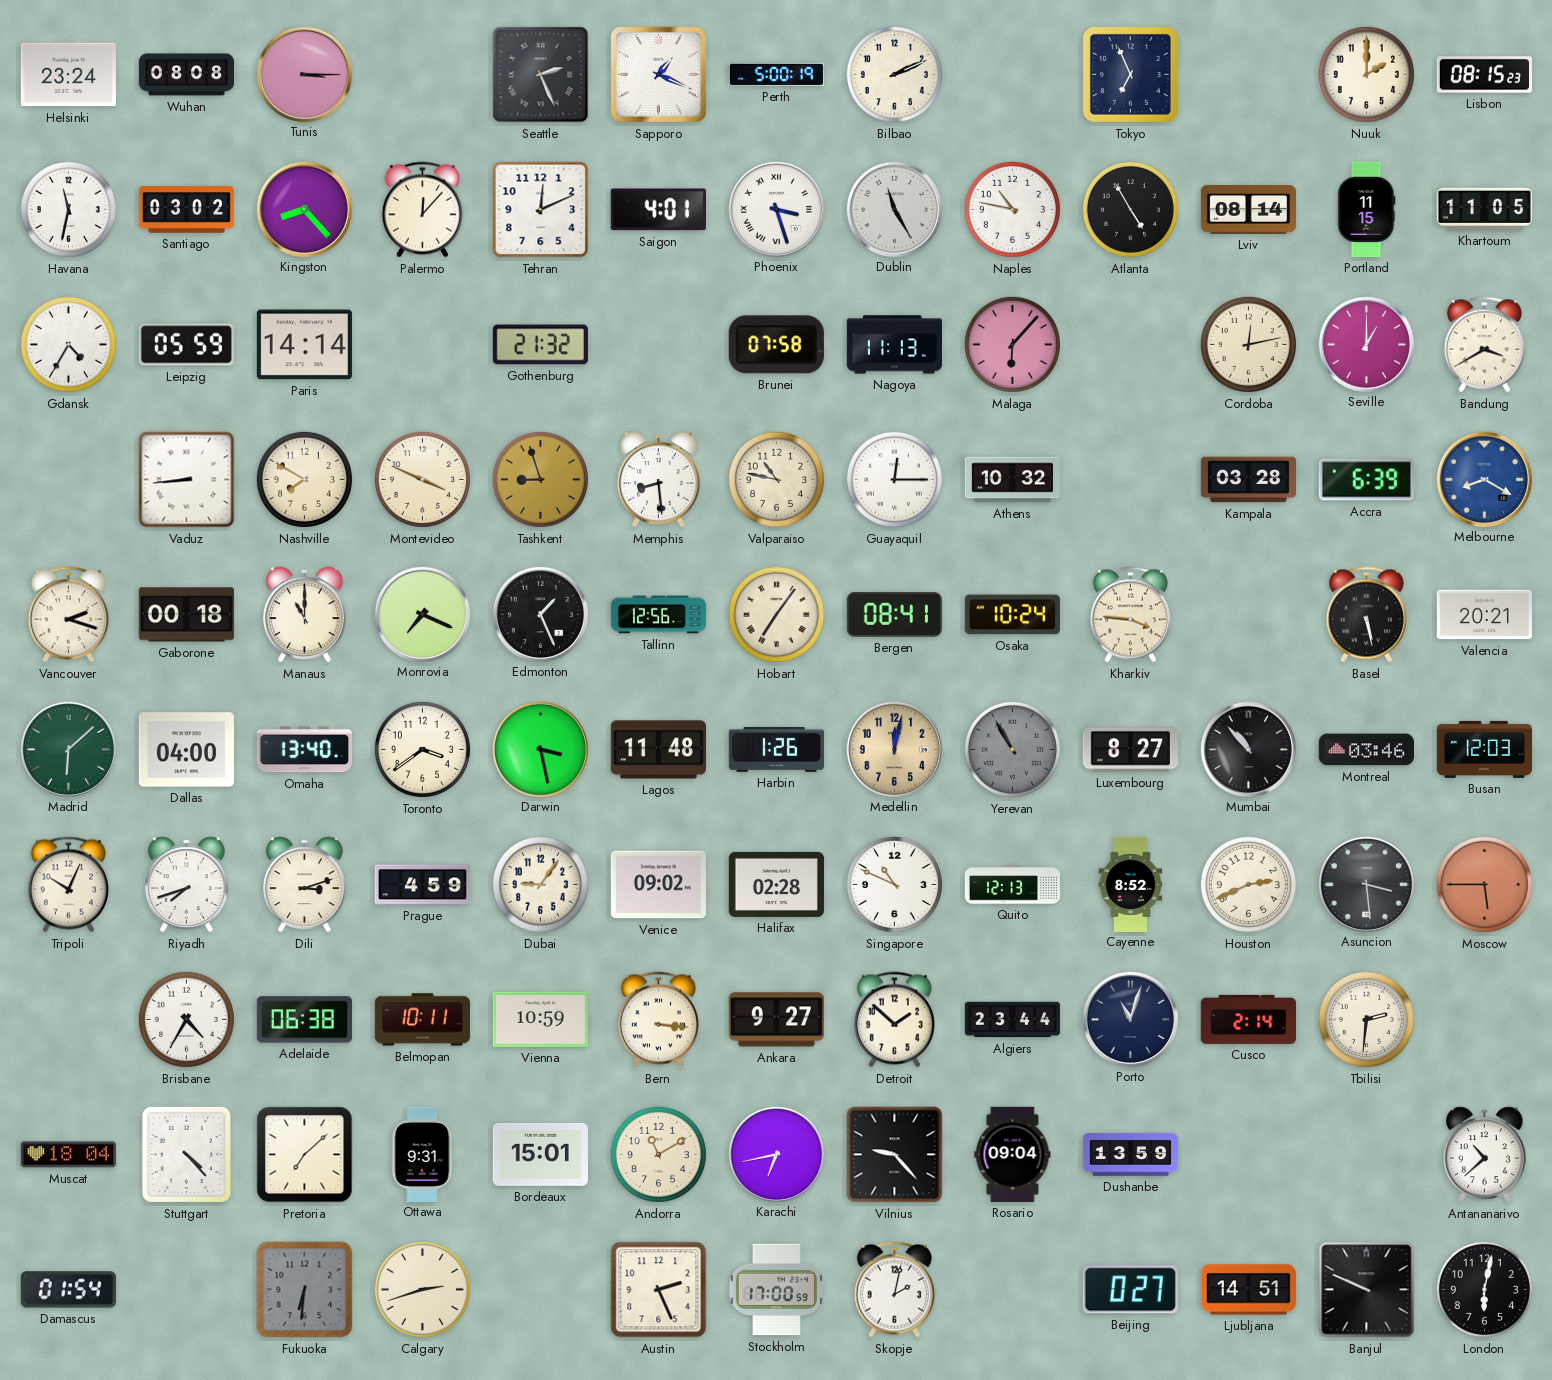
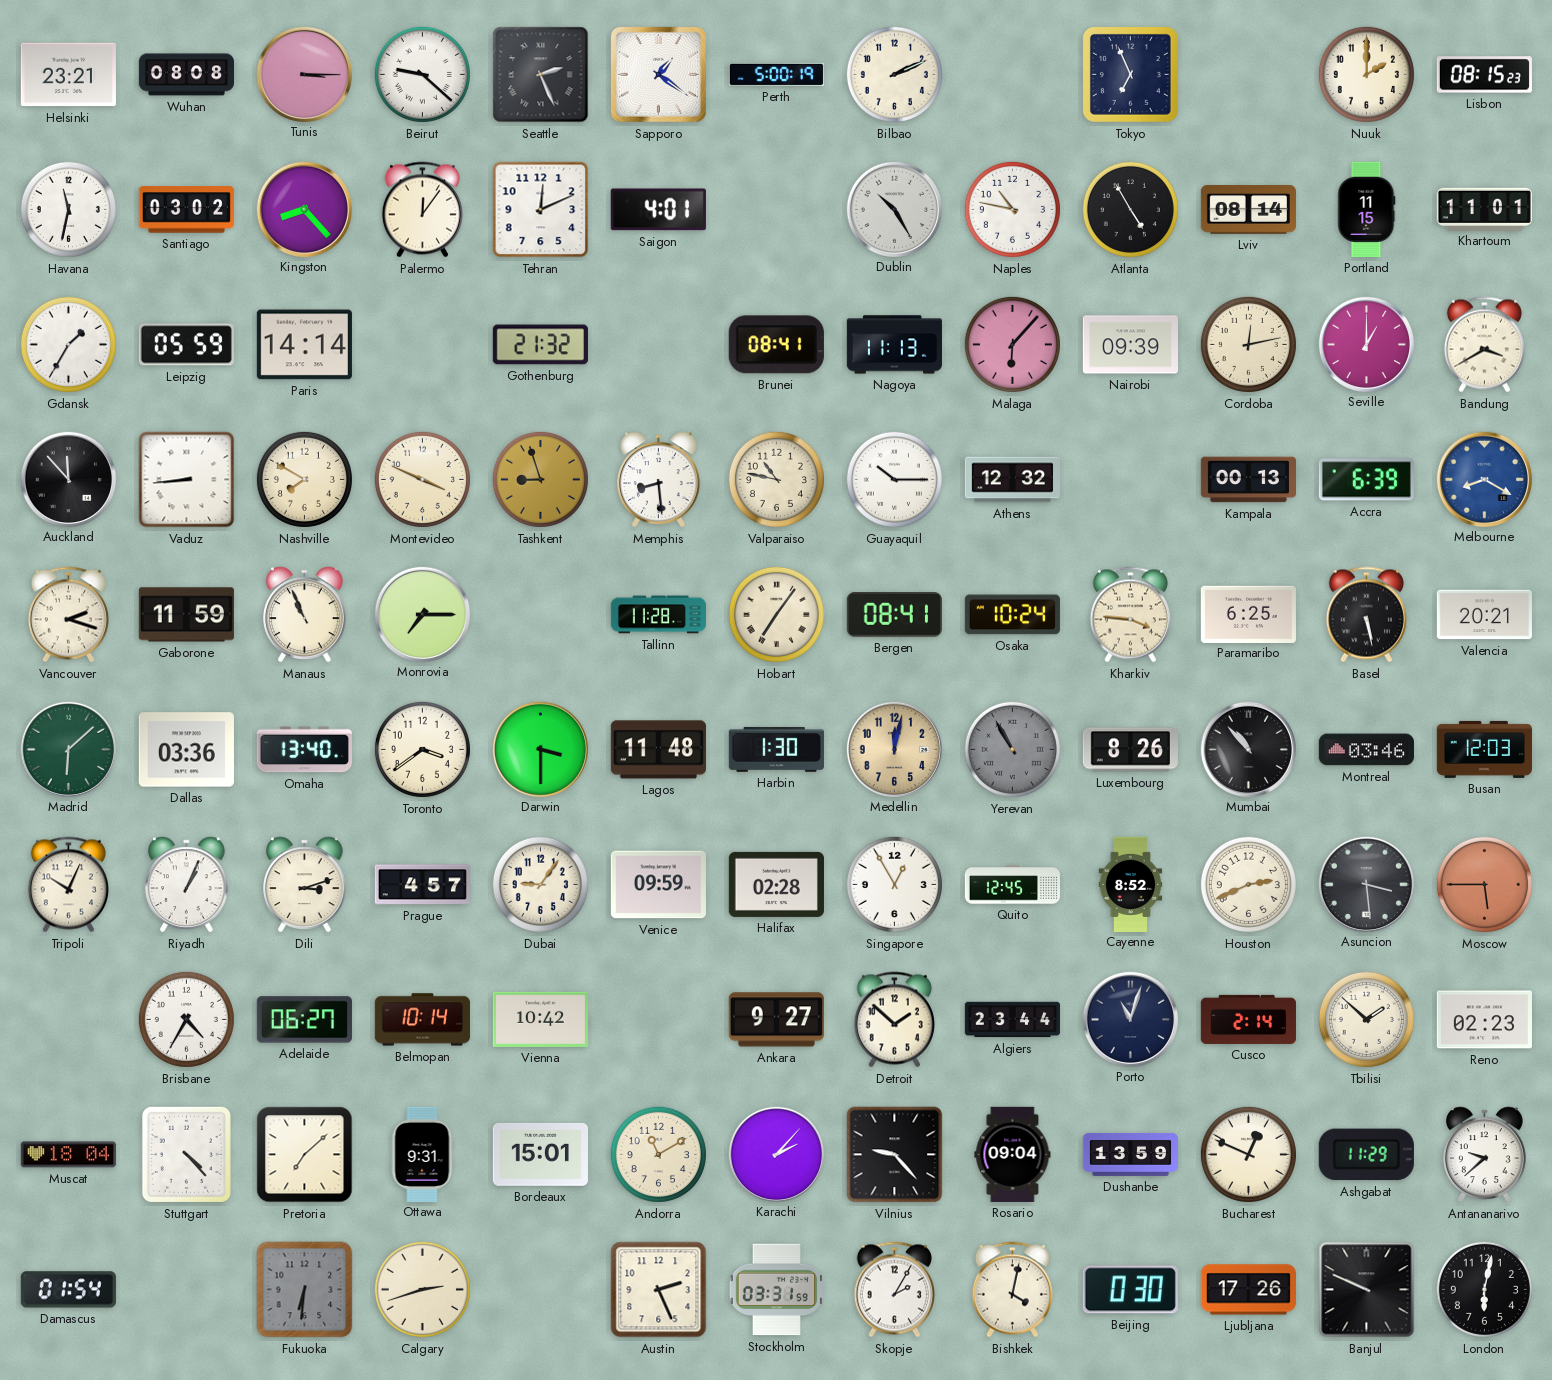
Helsinki: 23:24 -> 23:21 (68, 75)
Beirut: none -> 9:22 (422, 74)
Sapporo: 1:19 -> 1:21 (658, 74)
Palermo: 12:07 -> 12:06 (422, 210)
Phoenix: 3:27 -> none (776, 209)
Dublin: 11:25 -> 10:25 (894, 209)
Khartoum: 11:05 -> 11:01 (1484, 209)
Gdansk: 4:35 -> 1:35 (68, 344)
Brunei: 07:58 -> 08:41 (776, 345)
Nairobi: none -> 09:39 (1130, 345)
Auckland: none -> 11:53 (68, 479)
Guayaquil: 12:15 -> 10:15 (894, 479)
Athens: 10:32 -> 12:32 (1012, 480)
Kampala: 03:28 -> 00:13 (1248, 480)
Gaborone: 00:18 -> 11:59 (186, 615)
Manaus: 11:00 -> 10:56 (305, 615)
Monrovia: 7:19 -> 7:15 (422, 614)
Edmonton: 1:26 -> none (540, 614)
Tallinn: 12:56 -> 11:28 (658, 615)
Paramaribo: none -> 6:25 (1248, 614)
Dallas: 04:00 -> 03:36 (186, 750)
Darwin: 3:28 -> 3:30 (540, 749)
Harbin: 1:26 -> 1:30 (776, 749)
Luxembourg: 8:27 -> 8:26 (1130, 750)
Riyadh: 7:42 -> 1:04 (187, 885)
Prague: 4:59 -> 4:57 (422, 885)
Venice: 09:02 -> 09:59 (658, 885)
Singapore: 10:49 -> 12:55 (894, 884)
Quito: 12:13 -> 12:45 (1012, 885)
Adelaide: 06:38 -> 06:27 (304, 1020)
Belmopan: 10:11 -> 10:14 (422, 1020)
Vienna: 10:59 -> 10:42 (540, 1019)
Bern: 3:16 -> none (658, 1020)
Tbilisi: 2:31 -> 1:52 (1366, 1019)
Reno: none -> 02:23 (1484, 1020)
Karachi: 6:43 -> 2:07 (776, 1154)
Bucharest: none -> 12:49 (1248, 1154)
Ashgabat: none -> 11:29 (1366, 1155)
Antananarivo: 10:38 -> 9:38 (1485, 1155)
Stockholm: 17:00 -> 03:31 (776, 1290)
Skopje: 2:02 -> 2:05 (894, 1290)
Bishkek: none -> 4:02 (1012, 1290)
Beijing: 0:27 -> 0:30 (1130, 1290)
Ljubljana: 14:51 -> 17:26 (1248, 1290)
